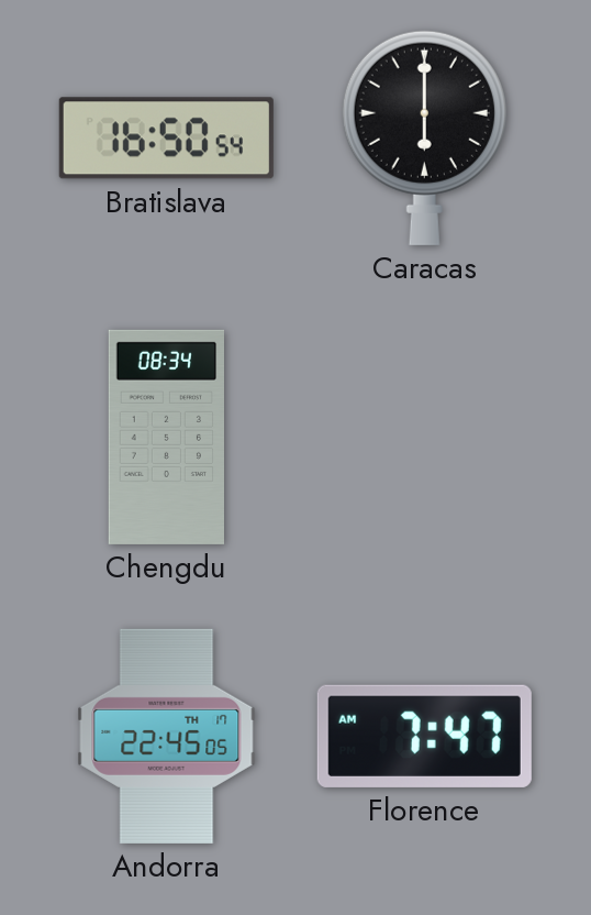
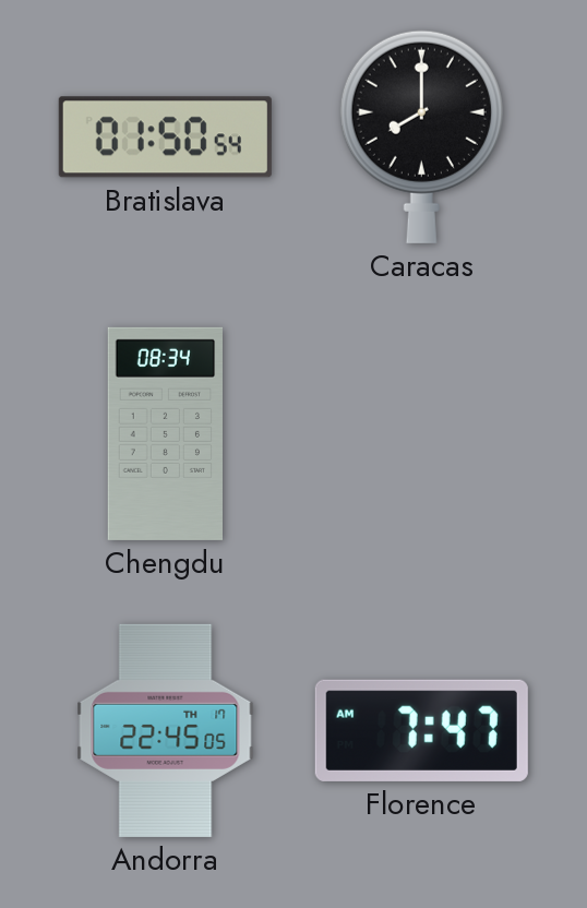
Bratislava: 16:50 -> 01:50 (165, 138)
Caracas: 6:00 -> 8:00 (421, 136)
